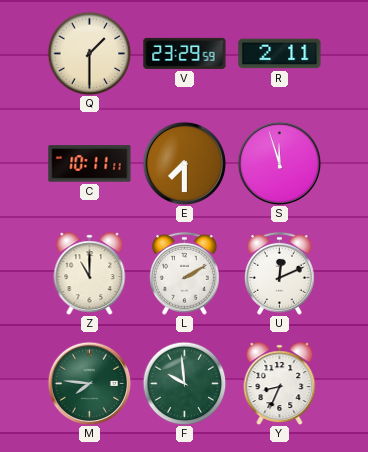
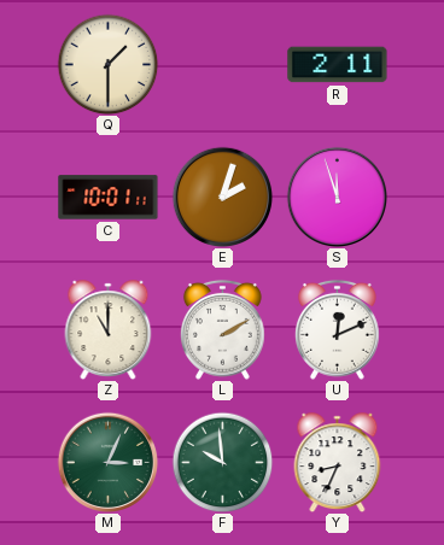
V: 23:29 -> none (185, 53)
C: 10:11 -> 10:01 (109, 198)
E: 7:30 -> 2:03 (222, 197)
M: 7:46 -> 3:04 (107, 462)
